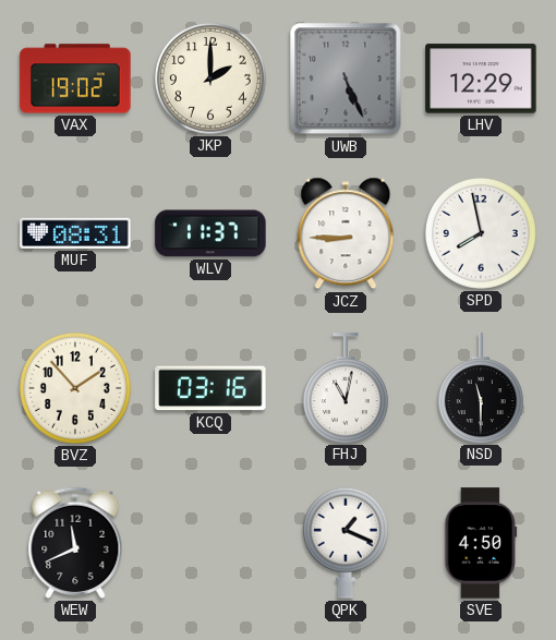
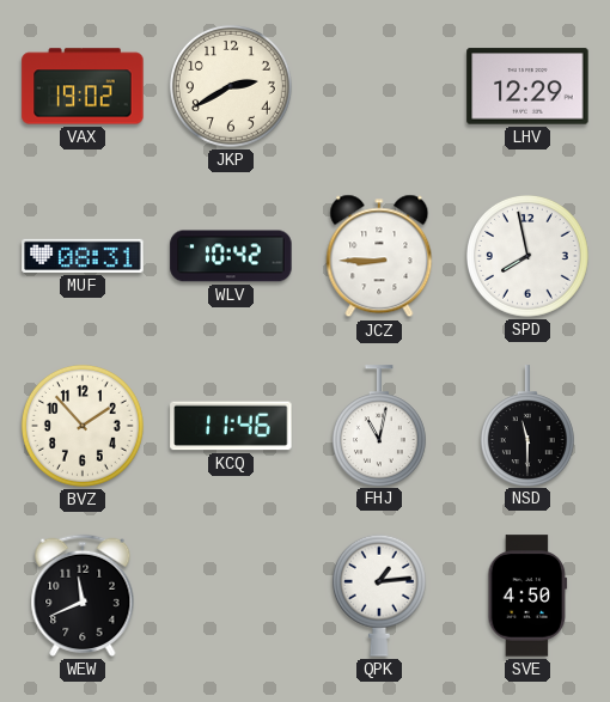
JKP: 2:00 -> 2:40 (231, 86)
UWB: 5:26 -> none (346, 79)
WLV: 11:37 -> 10:42 (231, 256)
KCQ: 03:16 -> 11:46 (231, 426)
QPK: 1:19 -> 1:14 (379, 596)
